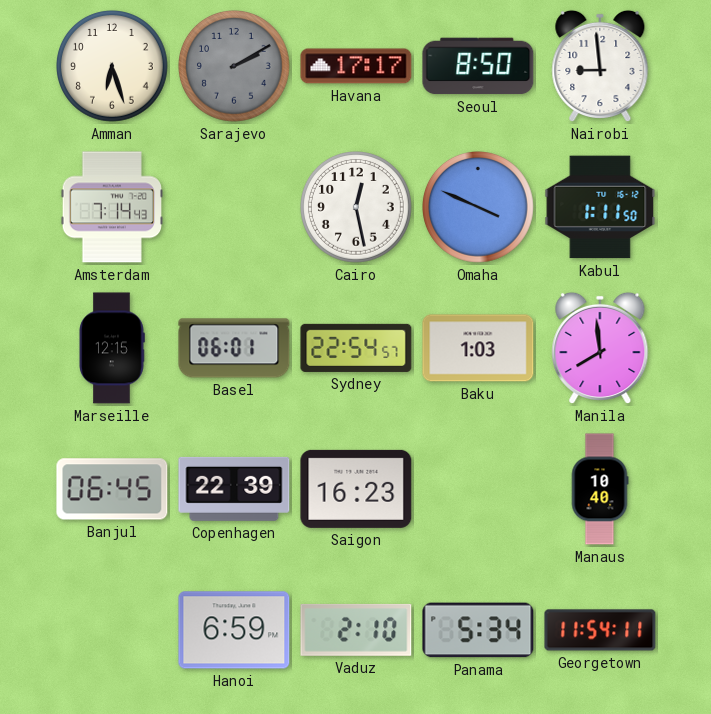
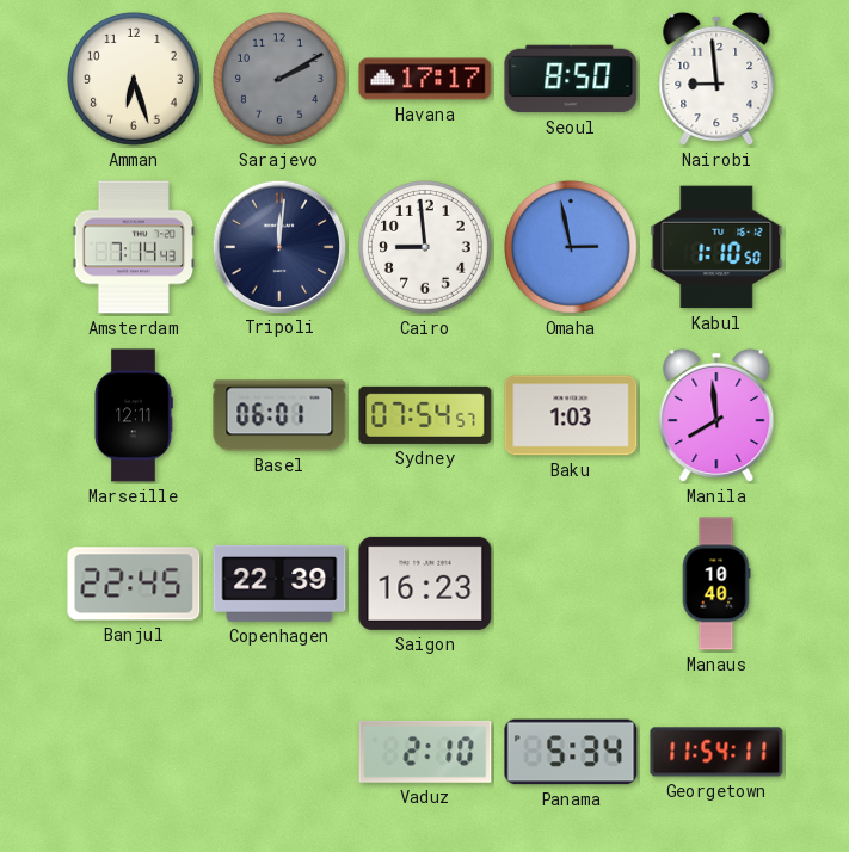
Tripoli: none -> 12:01 (278, 246)
Cairo: 12:28 -> 8:59 (426, 248)
Omaha: 3:49 -> 2:58 (572, 248)
Kabul: 1:11 -> 1:10 (716, 247)
Marseille: 12:15 -> 12:11 (134, 415)
Sydney: 22:54 -> 07:54 (425, 415)
Banjul: 06:45 -> 22:45 (134, 584)
Hanoi: 6:59 -> none (234, 630)
